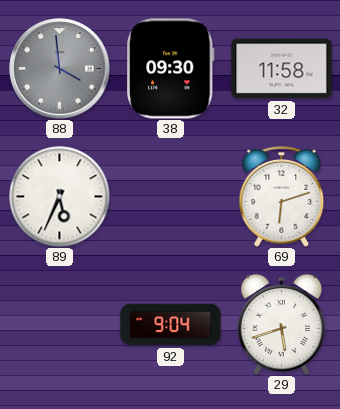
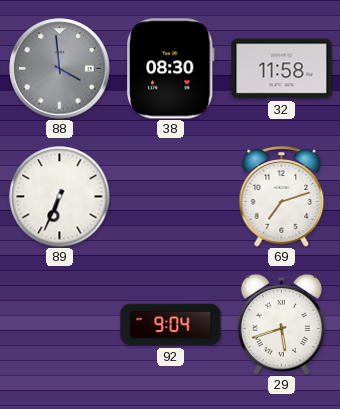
38: 09:30 -> 08:30 (171, 69)
89: 5:34 -> 6:34 (60, 197)
69: 6:12 -> 7:12 (282, 197)
